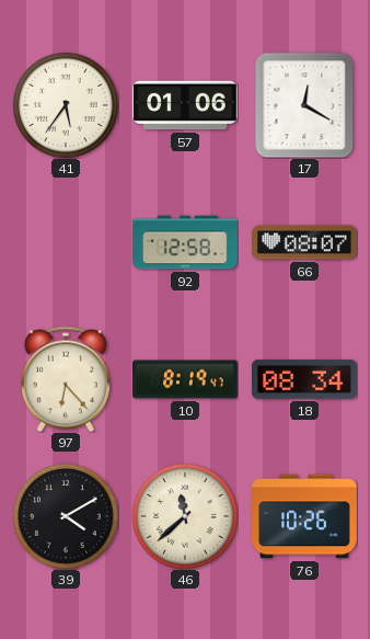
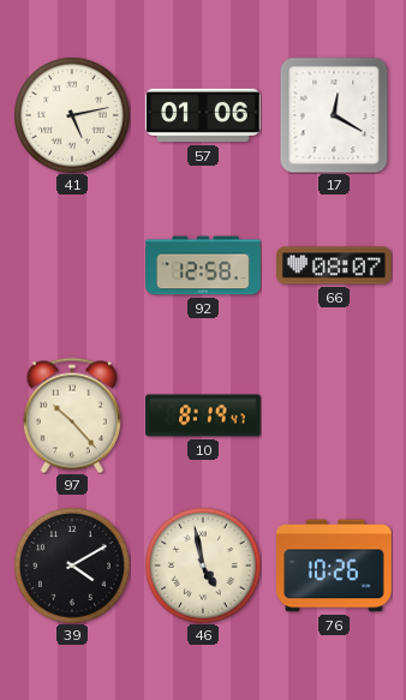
41: 5:36 -> 5:13 (72, 115)
97: 6:23 -> 10:23 (72, 415)
18: 08:34 -> none (305, 379)
46: 11:38 -> 4:58 (203, 566)
